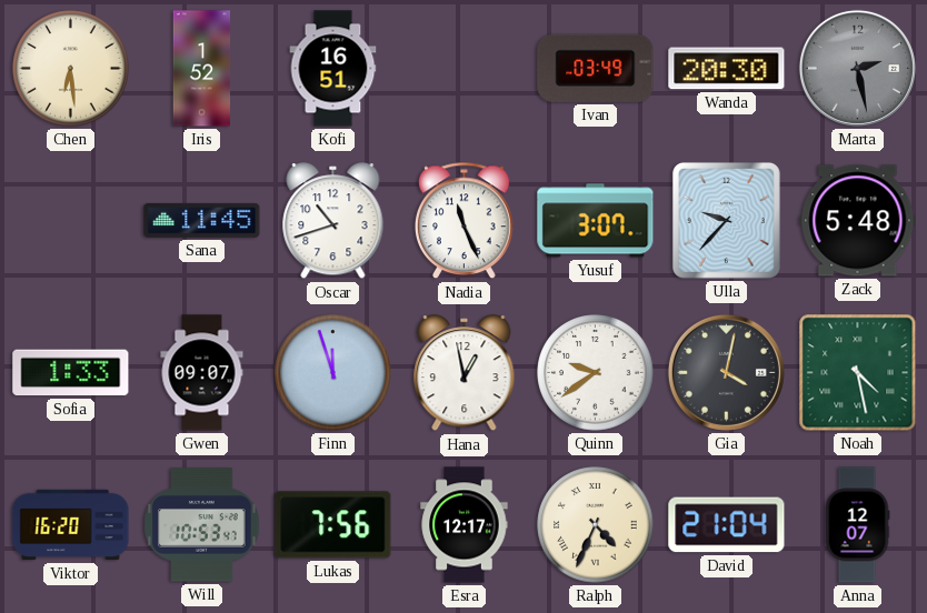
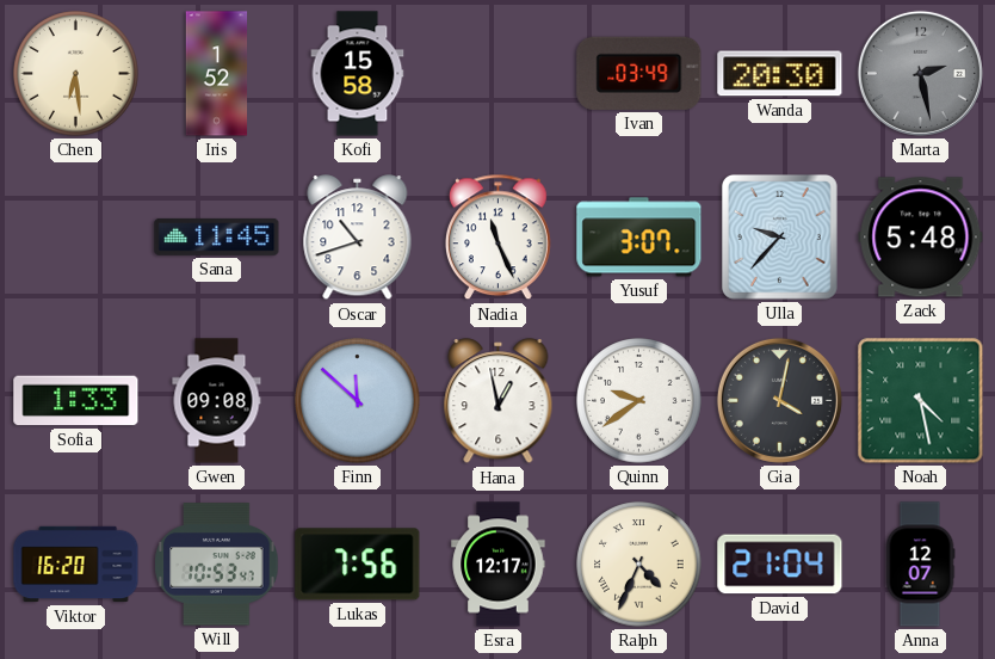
Kofi: 16:51 -> 15:58 (358, 74)
Gwen: 09:07 -> 09:08 (217, 401)
Finn: 11:57 -> 11:52 (358, 401)
